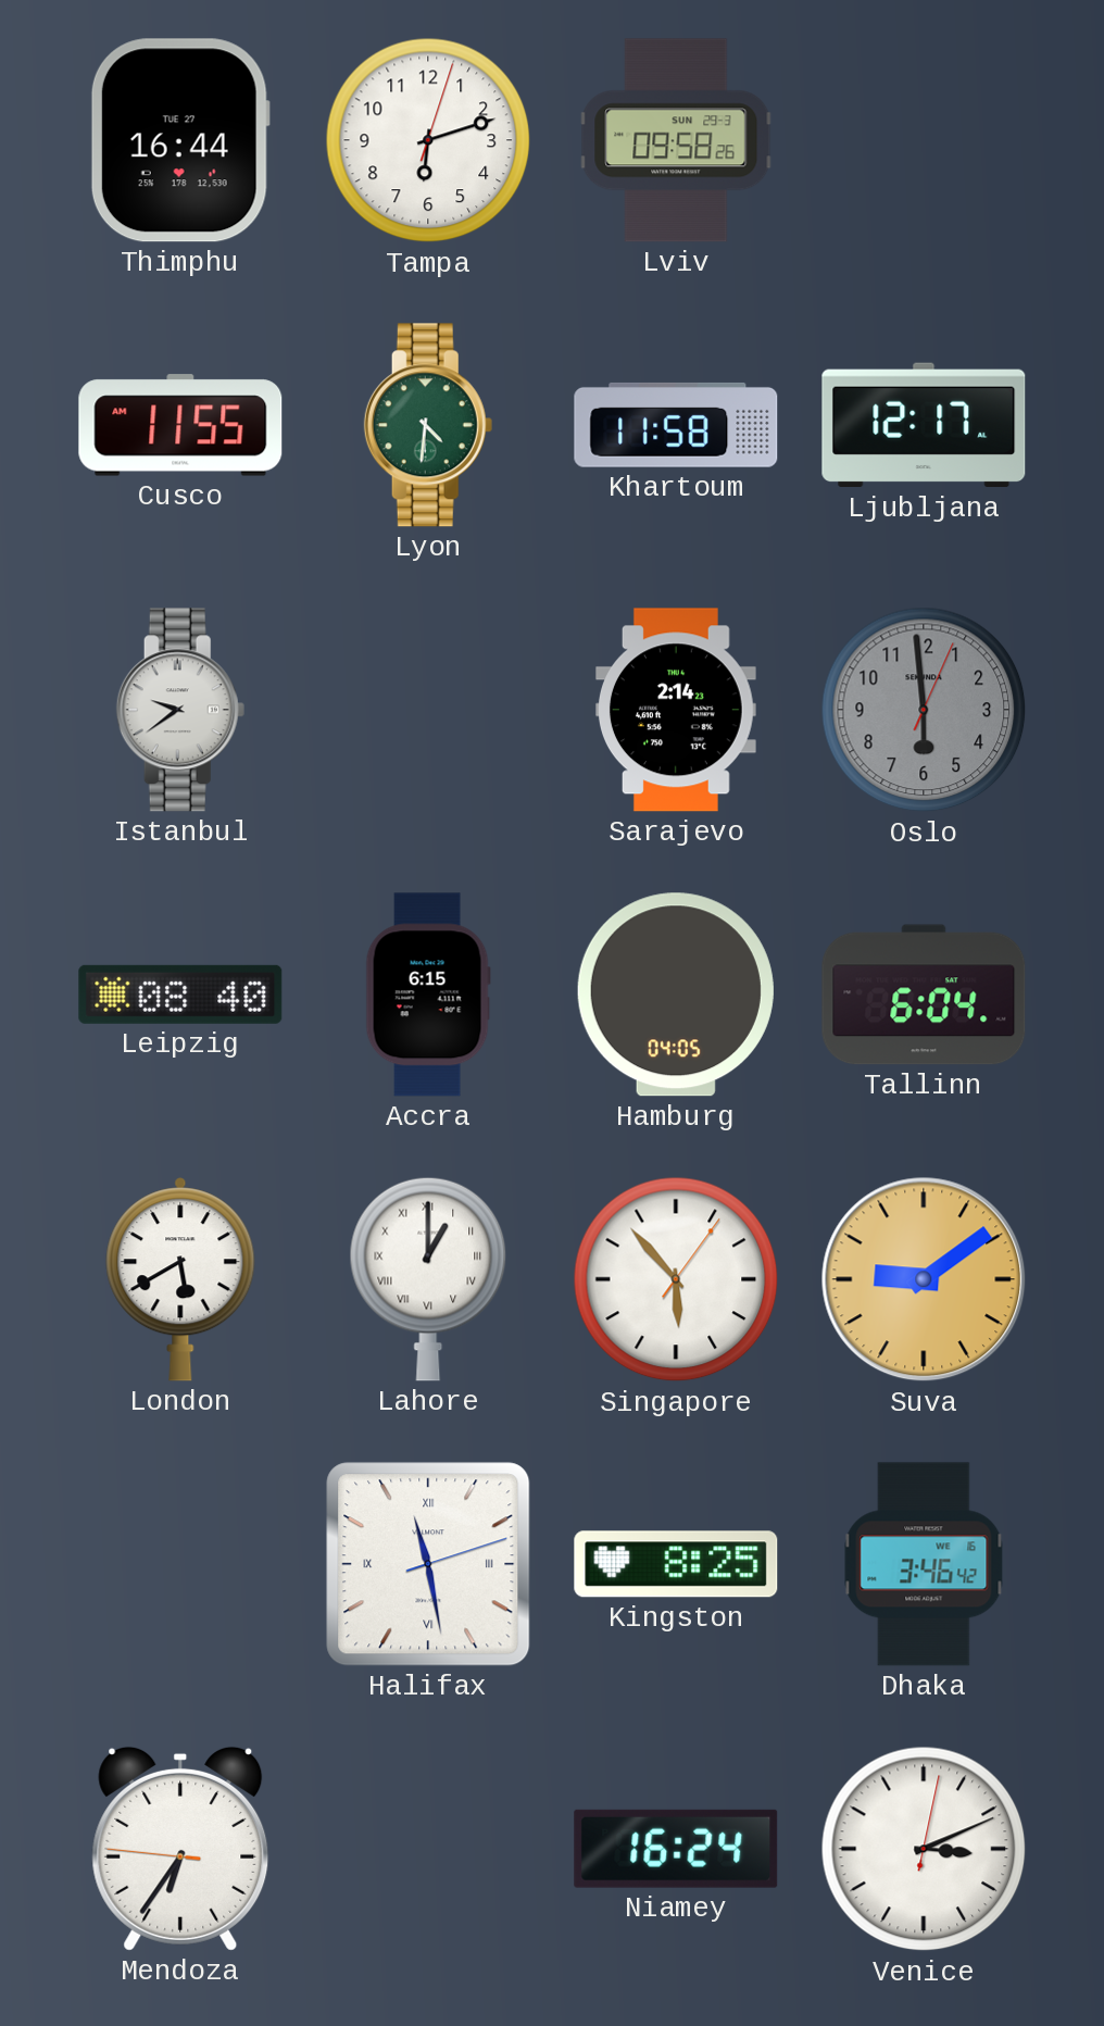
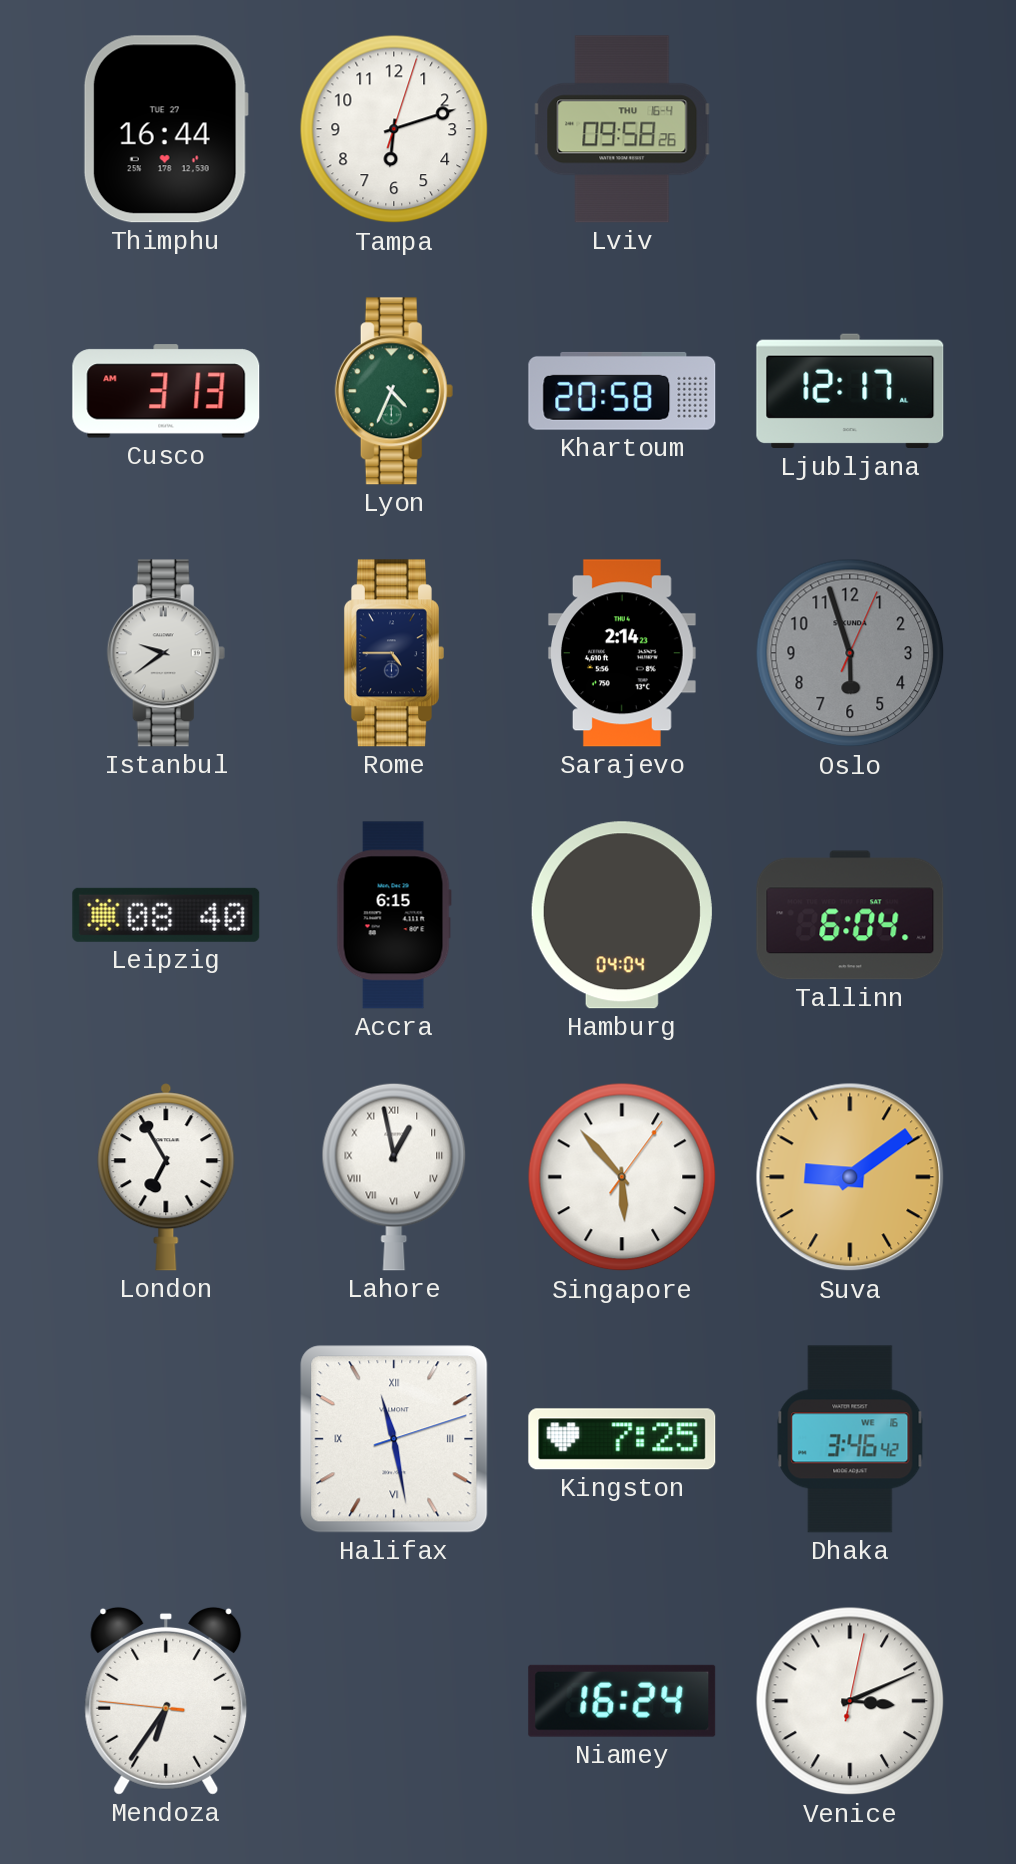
Lviv date: SUN 29-3 -> THU 16-4 (622, 129)
Cusco: 11:55 -> 3:13 (166, 391)
Lyon: 4:31 -> 4:34 (394, 391)
Khartoum: 11:58 -> 20:58 (622, 391)
Rome: none -> 4:45 (394, 653)
Oslo: 5:59 -> 5:57 (850, 653)
Hamburg: 04:05 -> 04:04 (622, 915)
London: 5:40 -> 6:55 (166, 1177)
Lahore: 1:00 -> 12:58 (394, 1177)
Kingston: 8:25 -> 7:25 (622, 1439)
